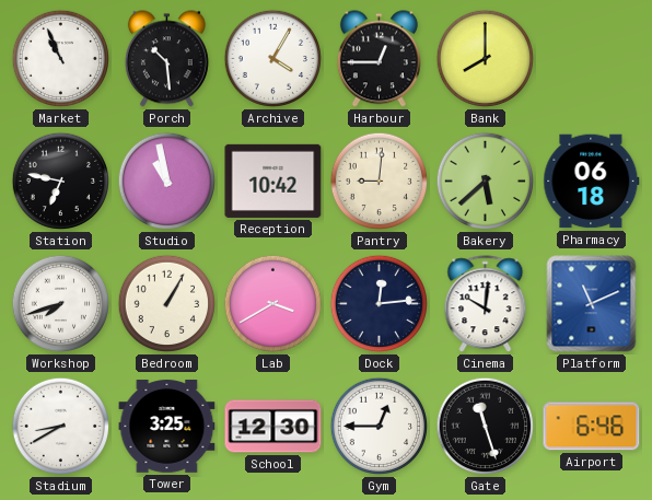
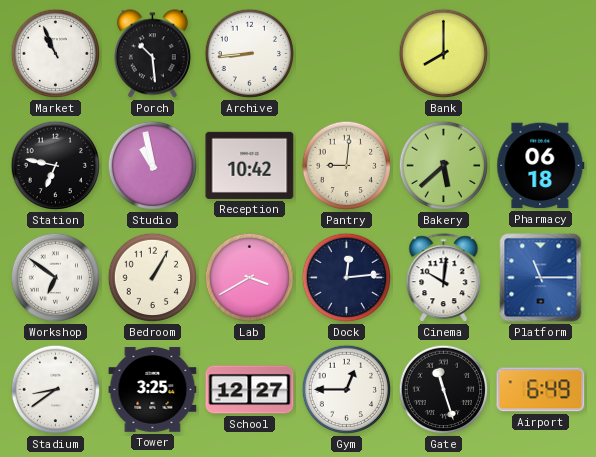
Archive: 4:05 -> 8:44 (250, 54)
Harbour: 12:45 -> none (379, 59)
Workshop: 7:42 -> 6:51 (56, 278)
Platform: 11:11 -> 11:15 (541, 278)
Stadium: 8:40 -> 8:39 (56, 390)
School: 12:30 -> 12:27 (250, 390)
Airport: 6:46 -> 6:49 (541, 390)
